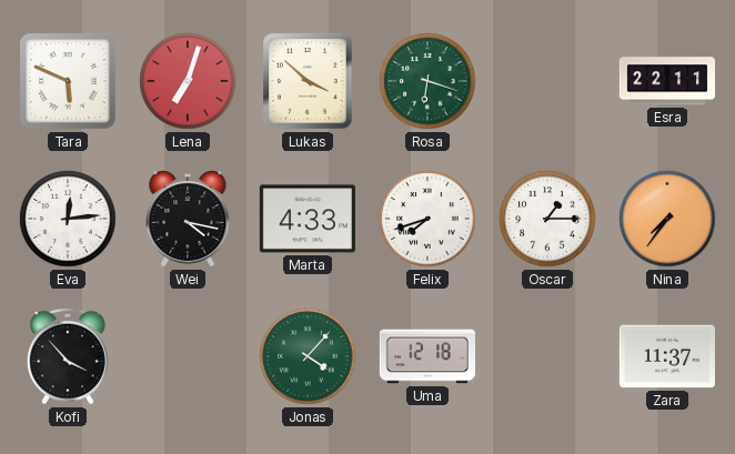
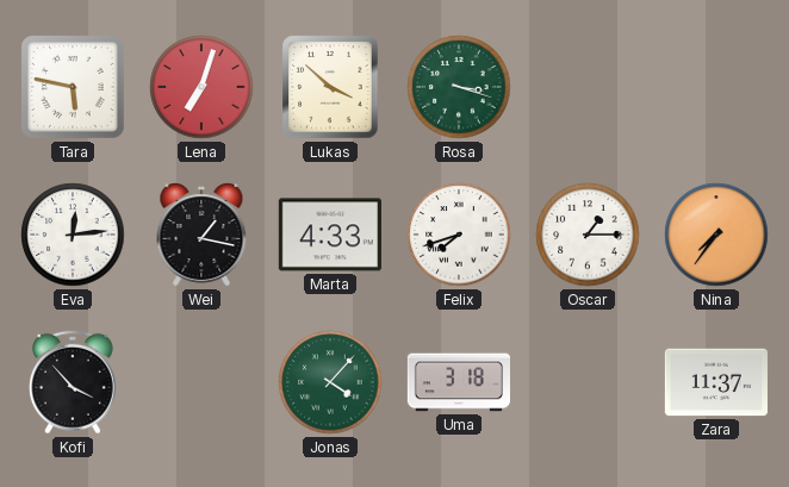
Tara: 5:49 -> 5:47 (74, 88)
Rosa: 6:18 -> 3:18 (459, 87)
Esra: 22:11 -> none (666, 81)
Wei: 4:17 -> 1:17 (201, 235)
Uma: 12:18 -> 3:18 (458, 382)
